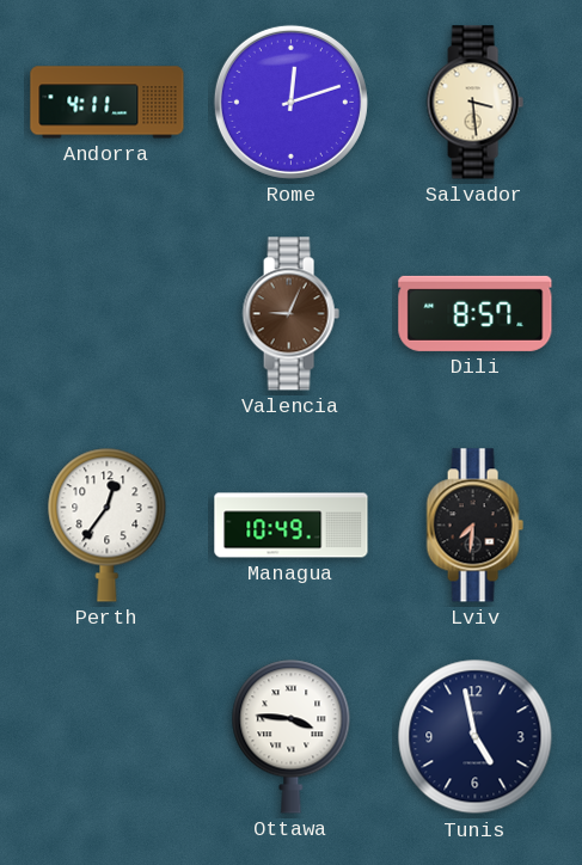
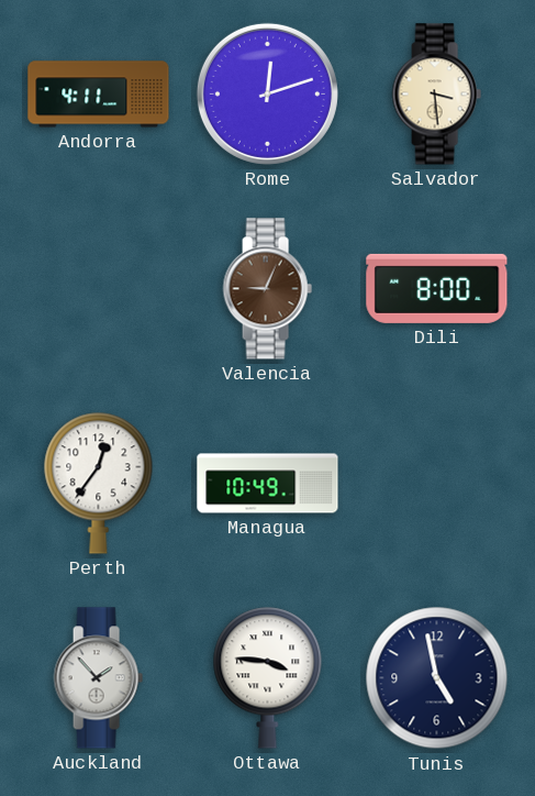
Dili: 8:57 -> 8:00 (437, 288)
Lviv: 7:31 -> none (474, 526)
Auckland: none -> 1:53 (98, 678)
